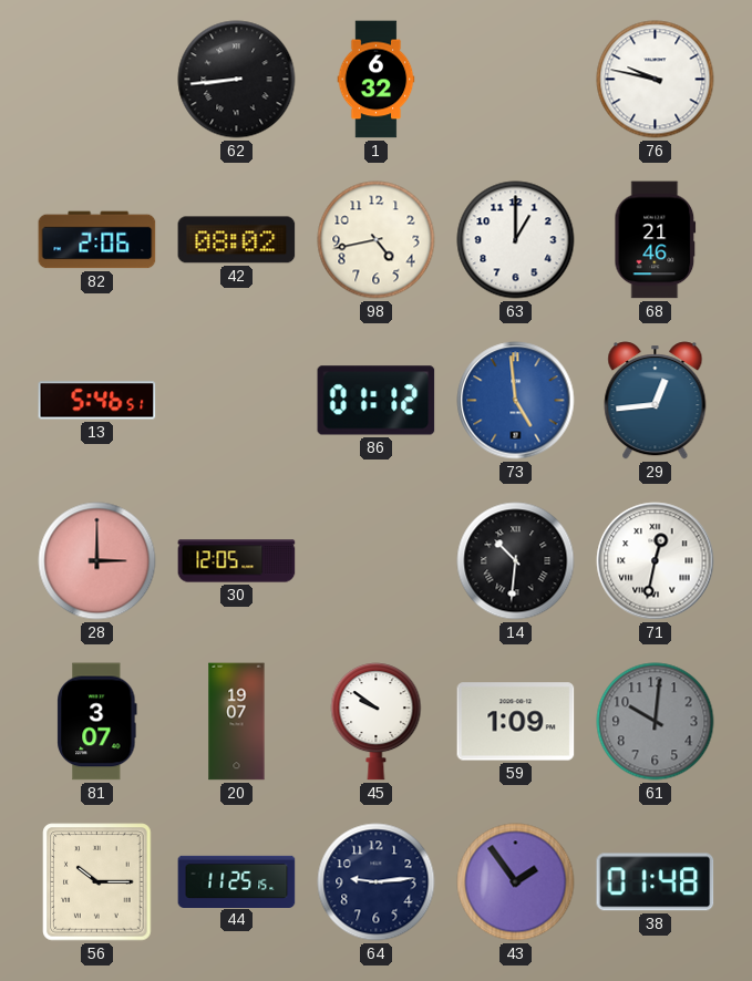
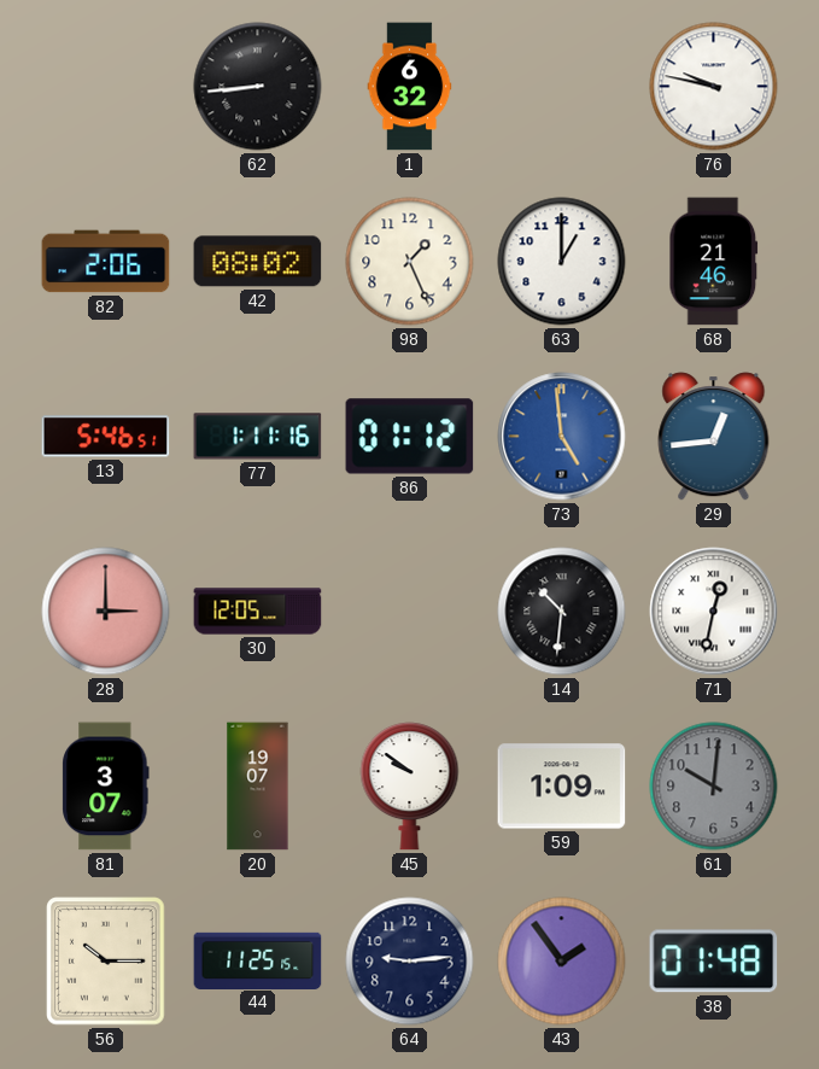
98: 4:43 -> 1:26 (410, 262)
77: none -> 1:11 (258, 437)
